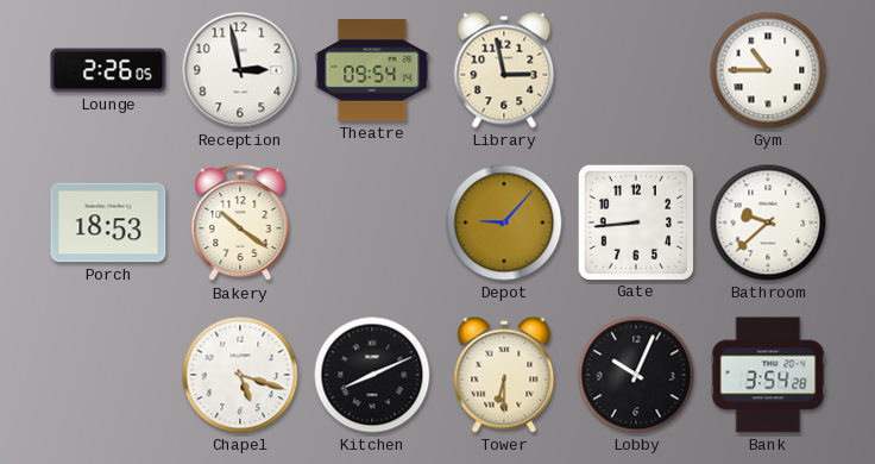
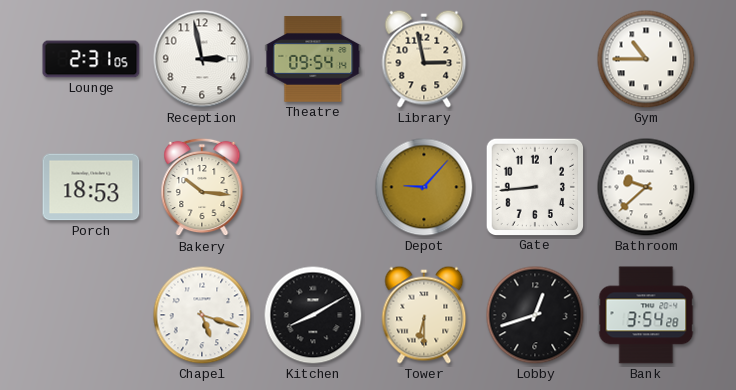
Lounge: 2:26 -> 2:31 (91, 59)
Bakery: 10:21 -> 10:16 (202, 187)
Kitchen: 8:11 -> 8:10 (313, 315)
Lobby: 10:04 -> 12:42 (535, 315)
